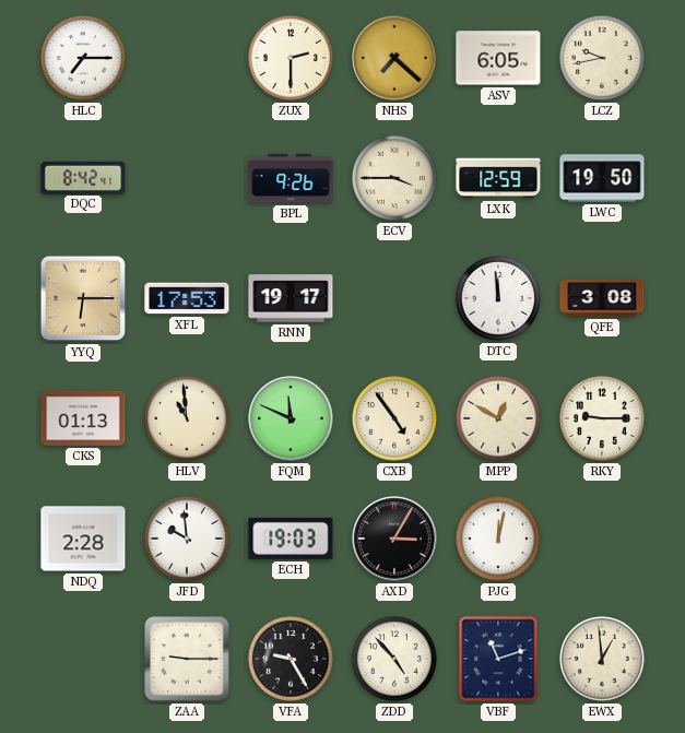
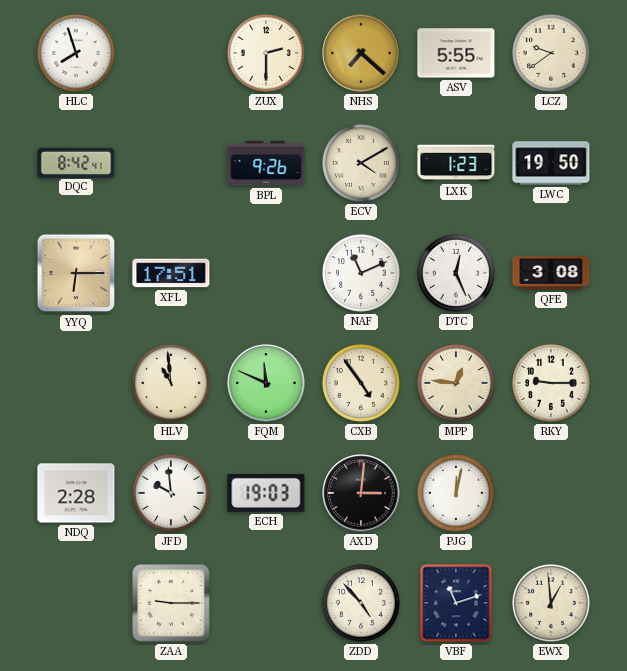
HLC: 7:15 -> 7:57 (76, 53)
ASV: 6:05 -> 5:55 (456, 53)
LCZ: 9:43 -> 9:39 (551, 53)
ECV: 3:45 -> 4:10 (361, 163)
LXK: 12:59 -> 1:23 (456, 163)
XFL: 17:53 -> 17:51 (171, 273)
RNN: 19:17 -> none (291, 298)
NAF: none -> 11:11 (361, 273)
DTC: 11:59 -> 12:26 (456, 273)
CKS: 01:13 -> none (83, 418)
MPP: 12:50 -> 12:46 (456, 383)
AXD: 3:05 -> 3:01 (361, 493)
VFA: 9:25 -> none (291, 659)
